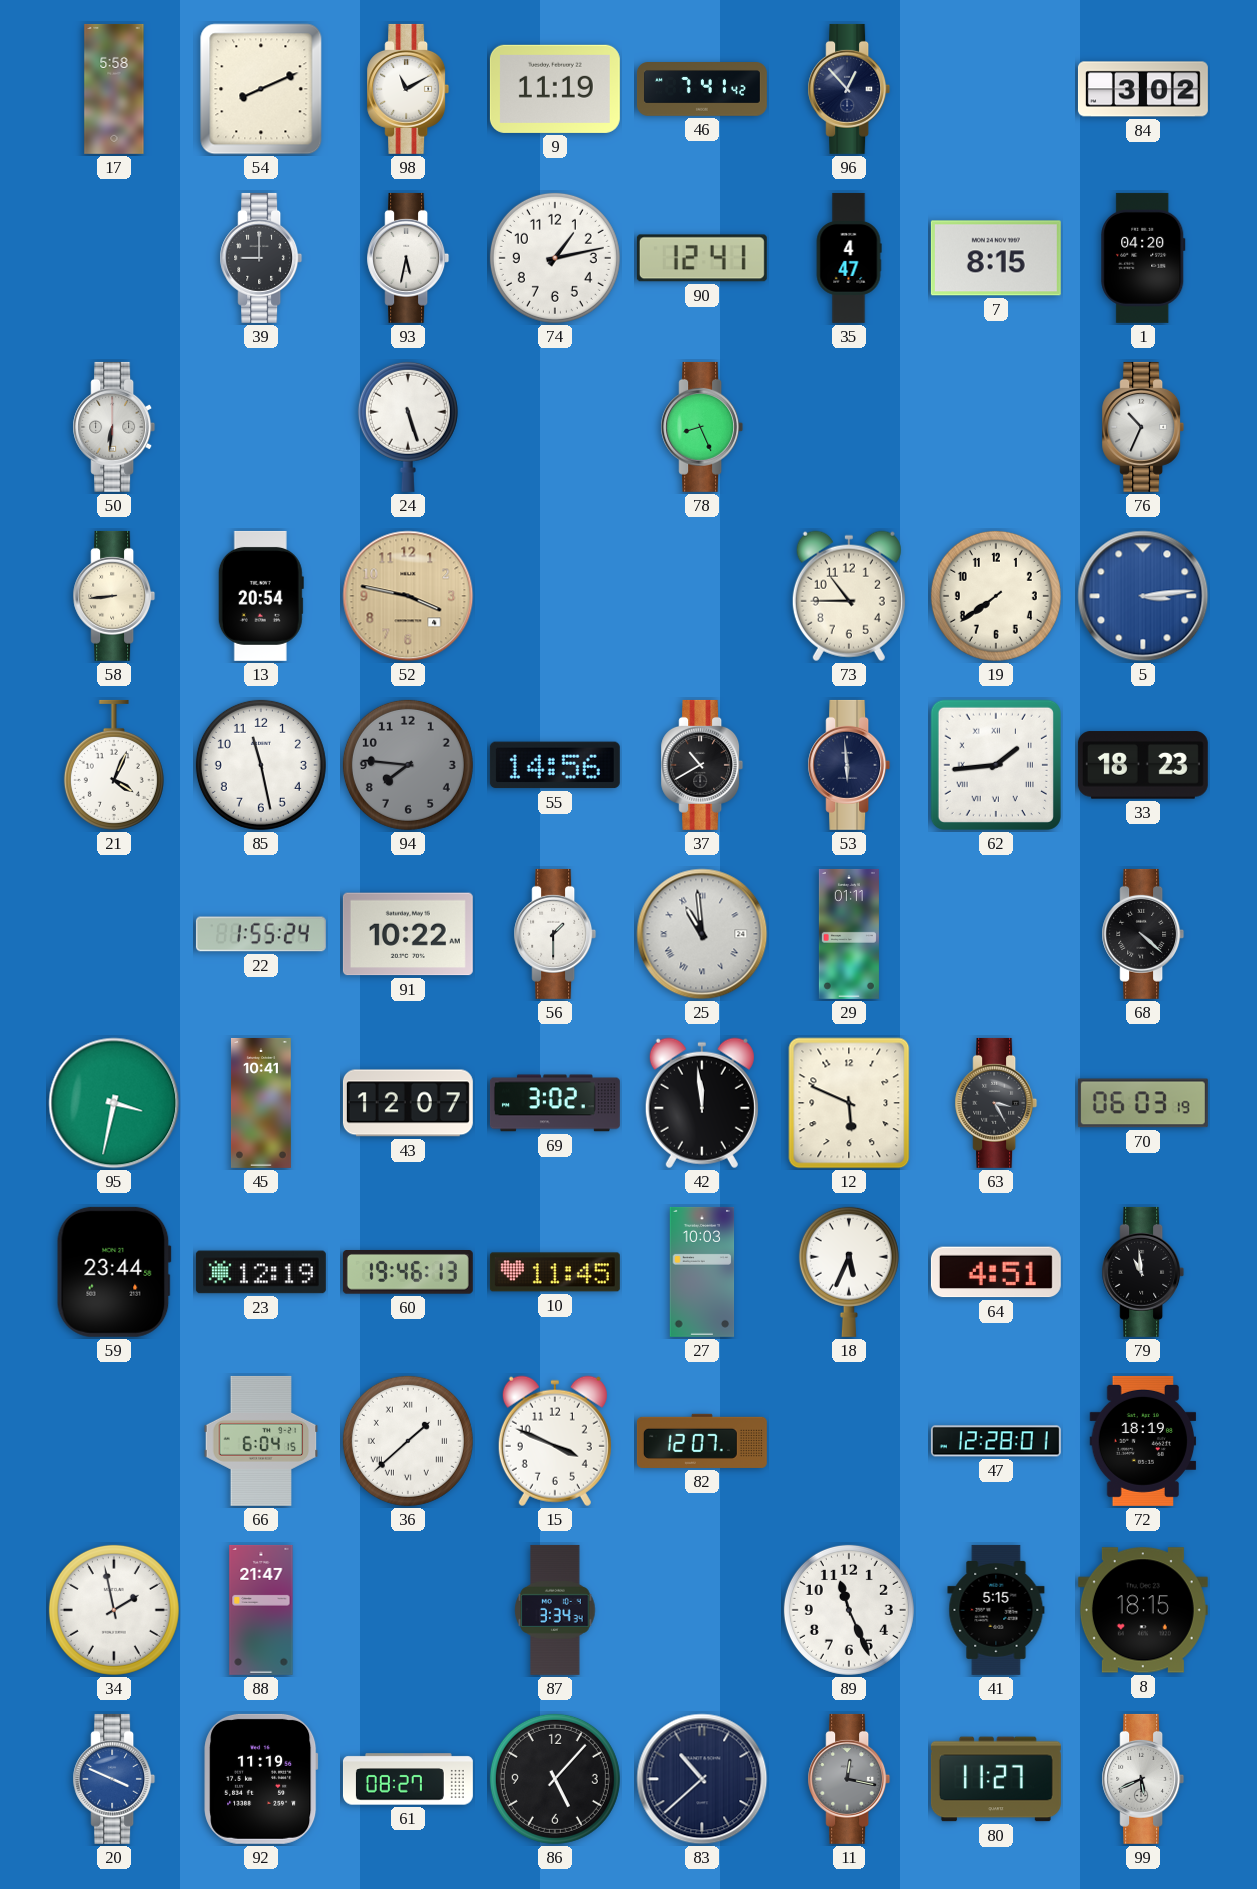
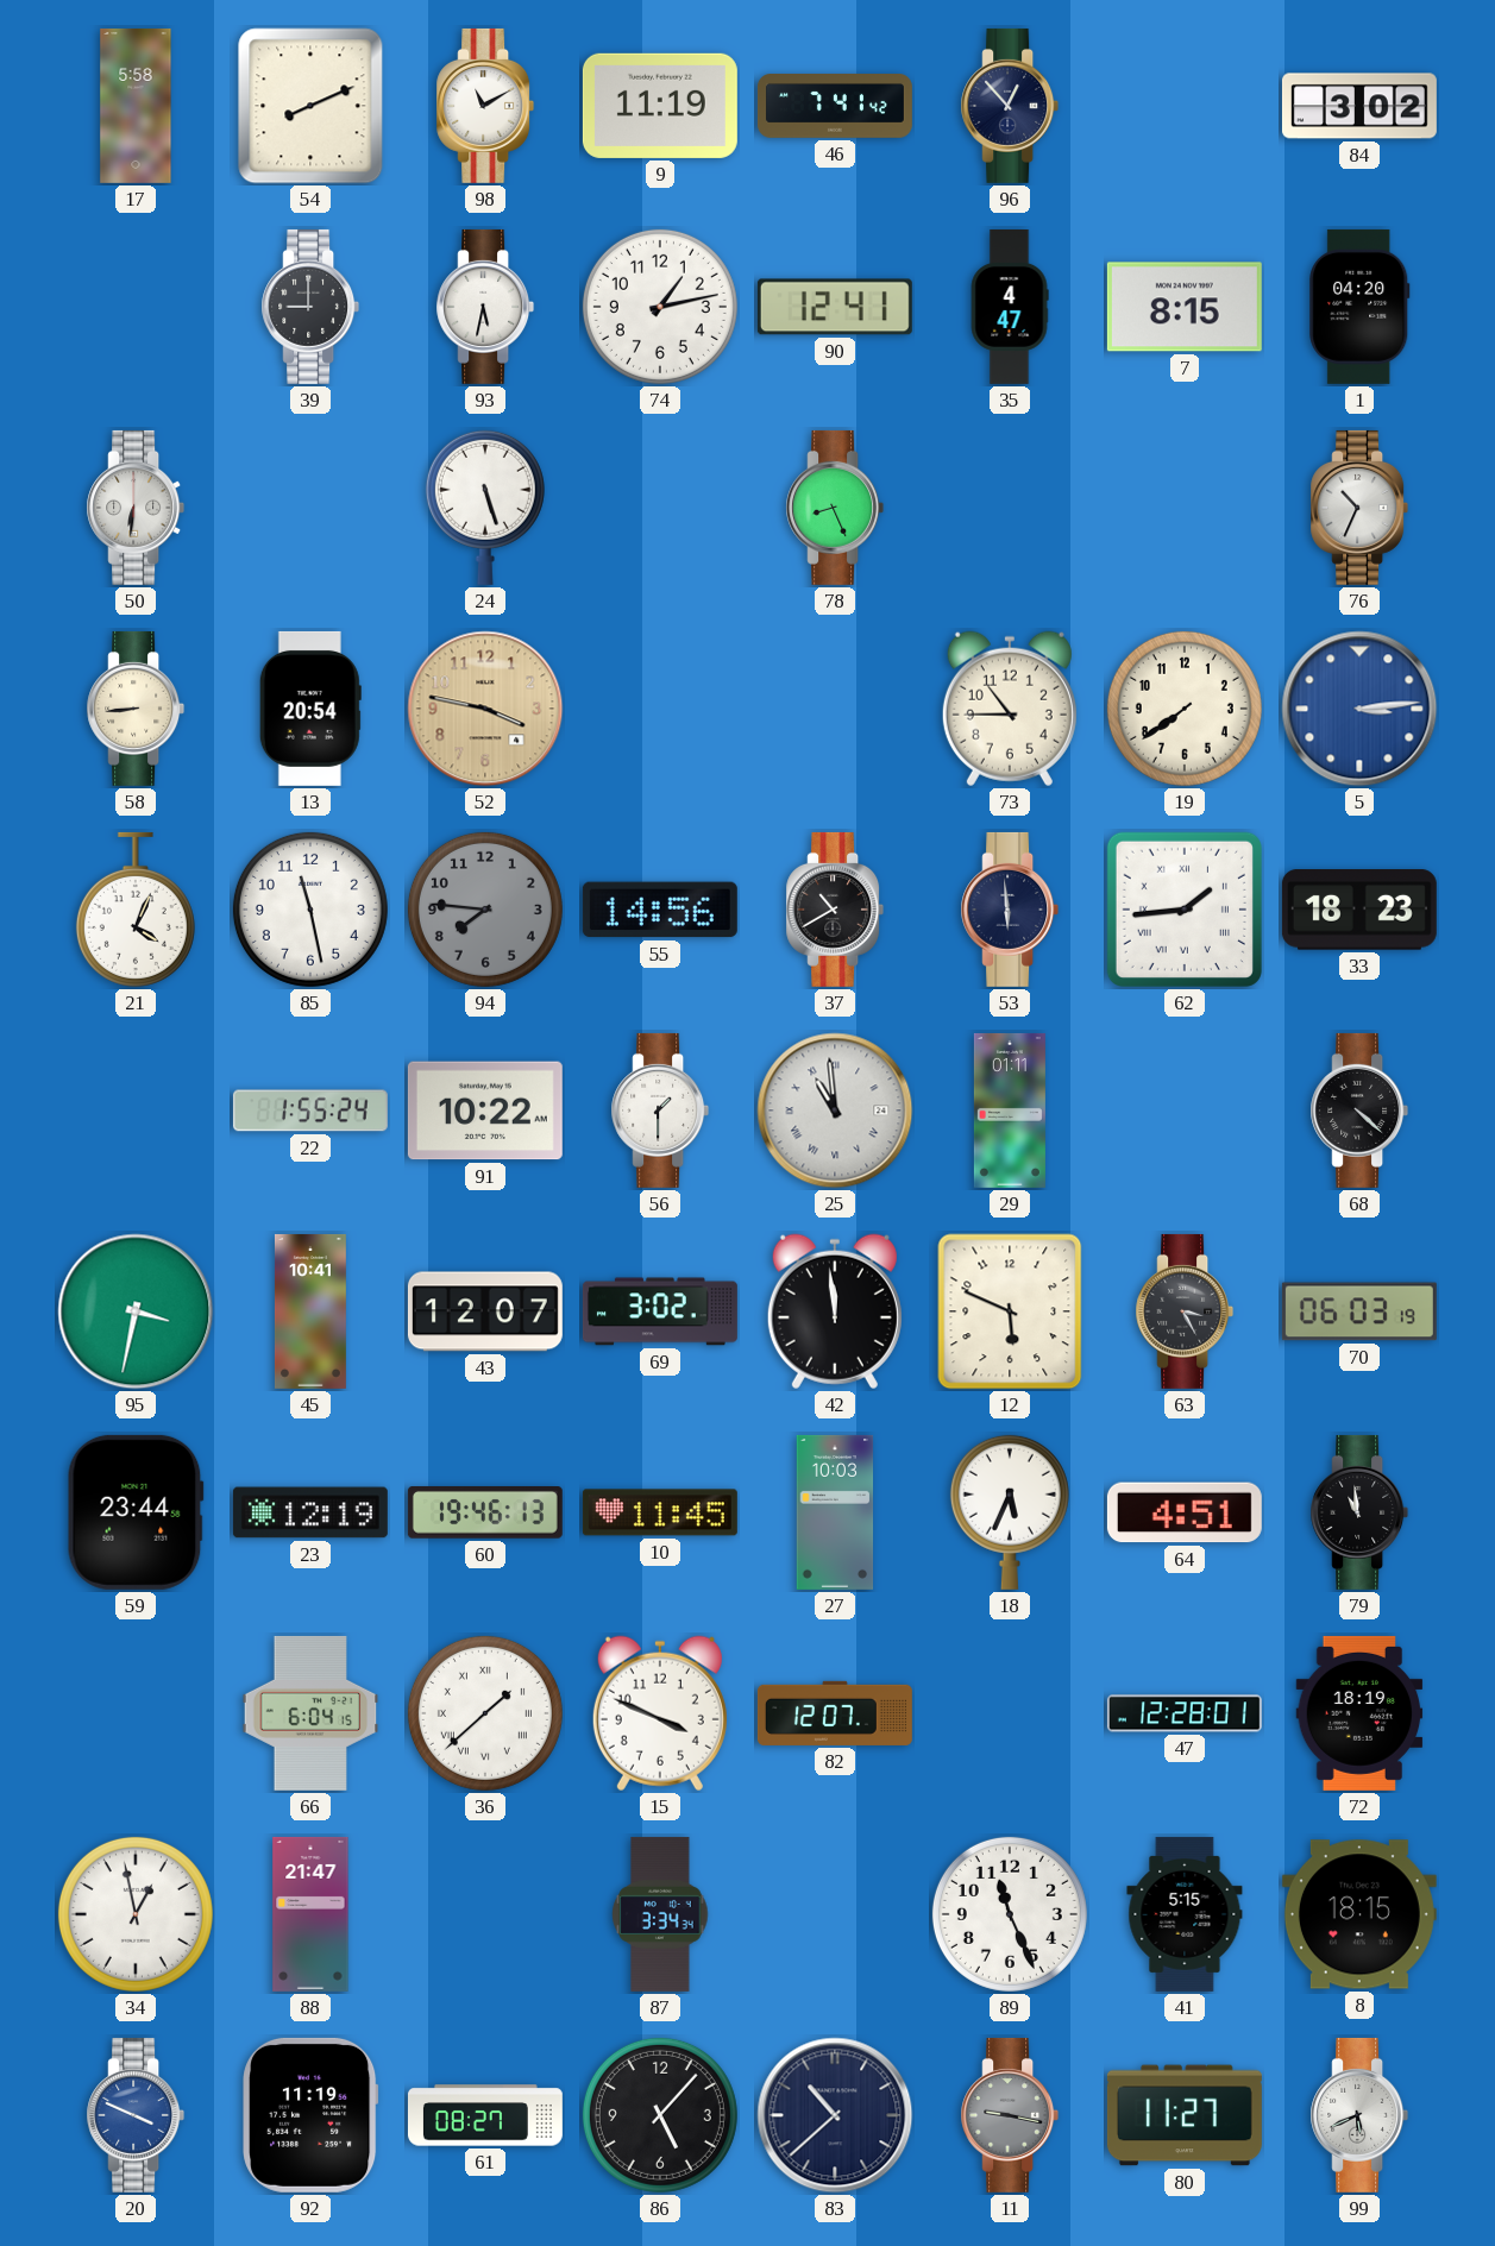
34: 1:58 -> 12:58 (136, 1914)
11: 12:17 -> 9:17 (1010, 2115)
